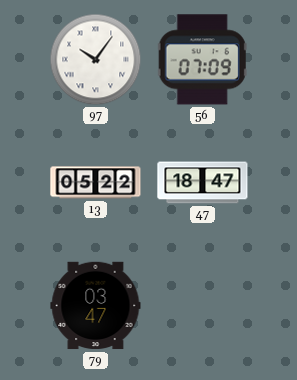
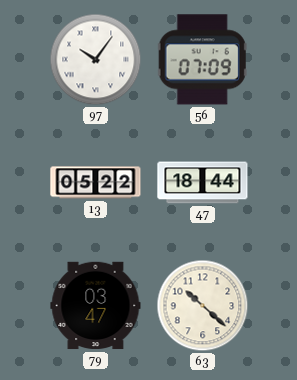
47: 18:47 -> 18:44 (203, 183)
63: none -> 10:22 (203, 306)
